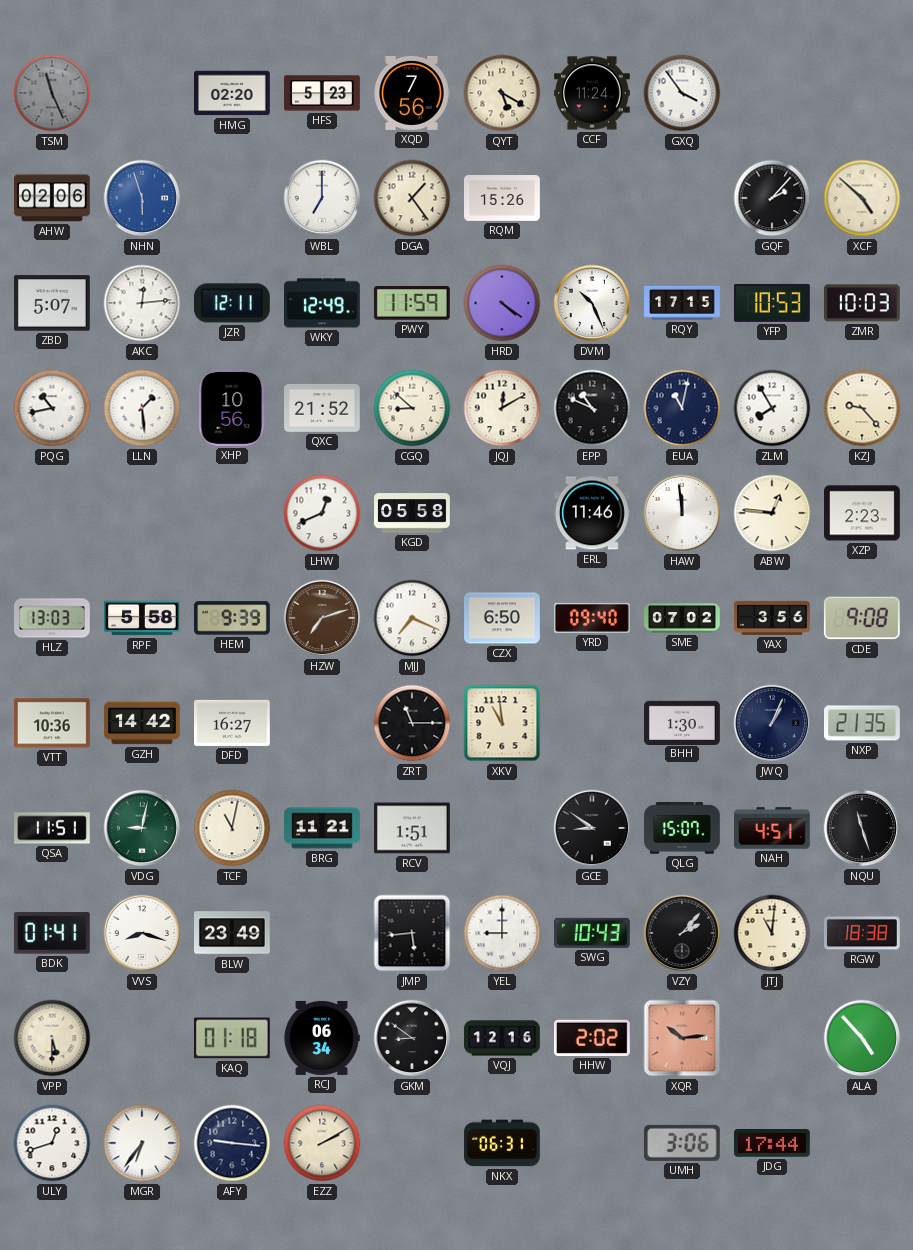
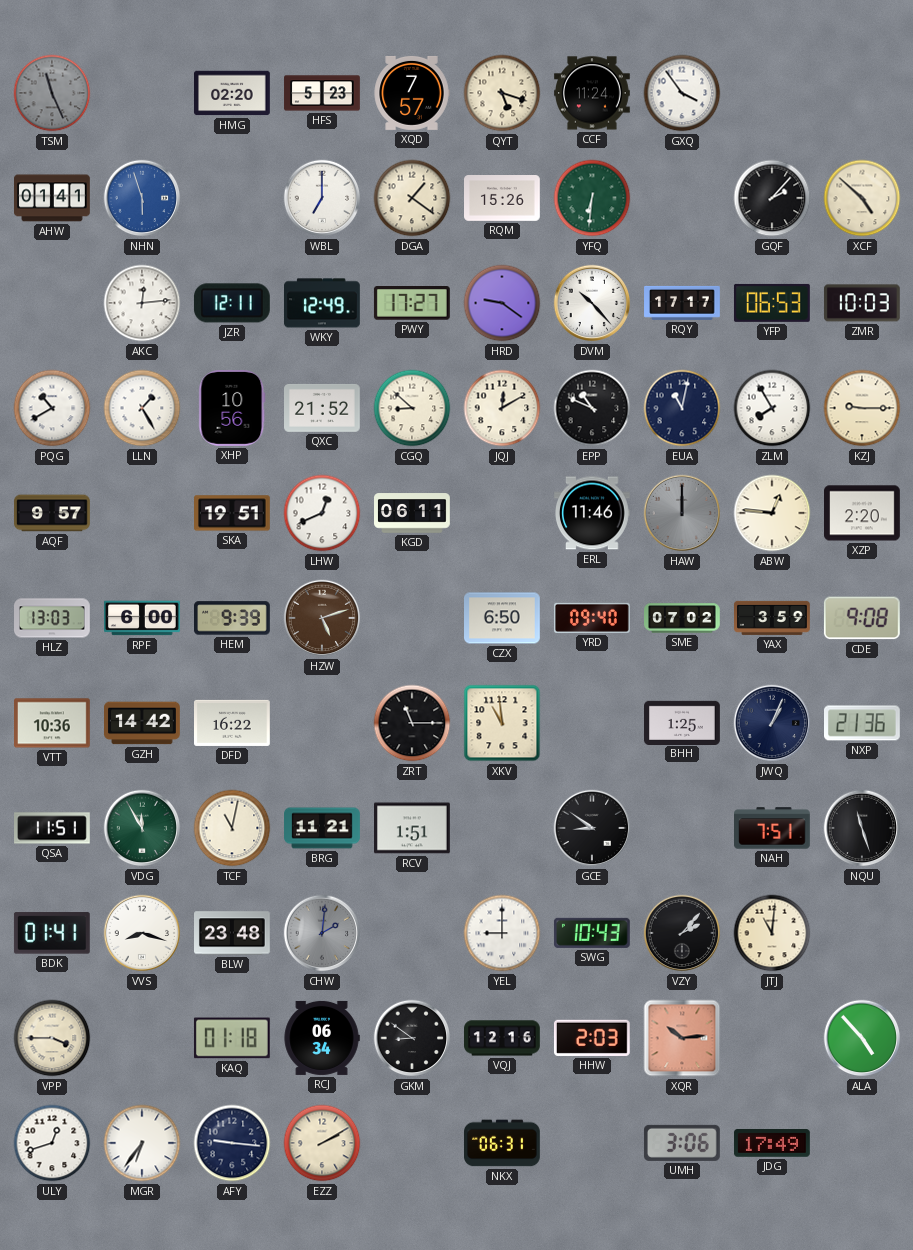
XQD: 7:56 -> 7:57 (412, 93)
QYT: 5:20 -> 5:18 (502, 93)
AHW: 02:06 -> 01:41 (53, 198)
DGA: 1:24 -> 1:21 (412, 198)
YFQ: none -> 6:31 (592, 198)
ZBD: 5:07 -> none (53, 303)
PWY: 11:59 -> 17:27 (412, 303)
HRD: 4:21 -> 9:21 (502, 303)
DVM: 10:26 -> 10:23 (592, 303)
RQY: 17:15 -> 17:17 (682, 303)
YFP: 10:53 -> 06:53 (772, 303)
PQG: 10:43 -> 10:40 (52, 408)
LLN: 1:29 -> 1:25 (142, 408)
KZJ: 9:23 -> 9:15 (862, 408)
AQF: none -> 9:57 (52, 513)
SKA: none -> 19:51 (233, 513)
KGD: 05:58 -> 06:11 (413, 513)
HAW: 11:59 -> 12:00 (682, 513)
HAW dial: white -> grey (682, 513)
XZP: 2:23 -> 2:20 (863, 513)
RPF: 5:58 -> 6:00 (142, 618)
HZW: 7:12 -> 5:12 (322, 618)
MJJ: 7:19 -> none (412, 618)
YAX: 3:56 -> 3:59 (773, 618)
DFD: 16:27 -> 16:22 (233, 723)
BHH: 1:30 -> 1:25 (683, 722)
NXP: 21:35 -> 21:36 (863, 723)
VDG: 9:02 -> 11:55 (142, 828)
QLG: 15:07 -> none (683, 828)
NAH: 4:51 -> 7:51 (773, 828)
BLW: 23:49 -> 23:48 (233, 933)
CHW: none -> 2:01 (322, 933)
JMP: 5:44 -> none (412, 933)
RGW: 18:38 -> none (863, 933)
VPP: 5:30 -> 3:45 (52, 1038)
HHW: 2:02 -> 2:03 (592, 1038)
JDG: 17:44 -> 17:49 (773, 1144)
